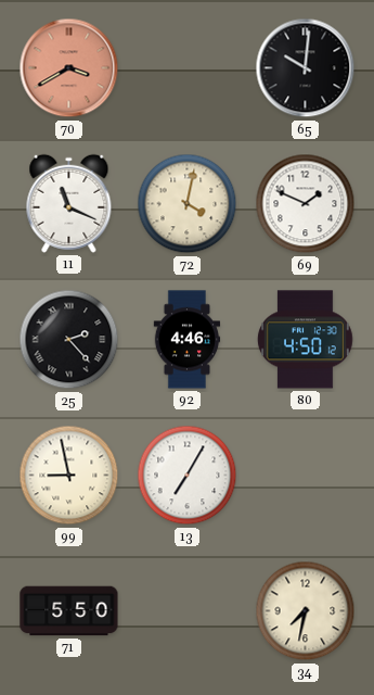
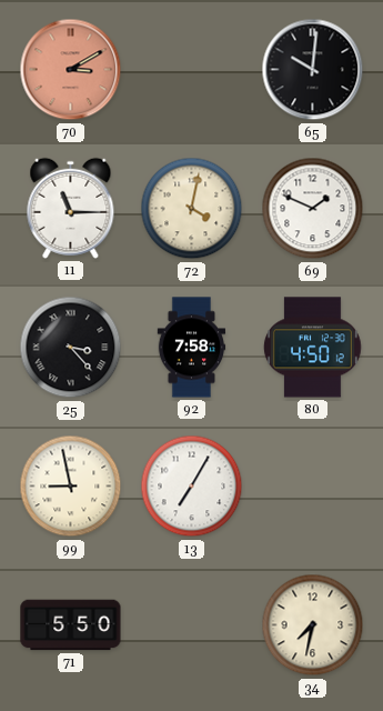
70: 3:40 -> 3:10 (71, 70)
11: 11:19 -> 11:15 (71, 208)
25: 2:23 -> 3:23 (71, 348)
92: 4:46 -> 7:58 (192, 348)
